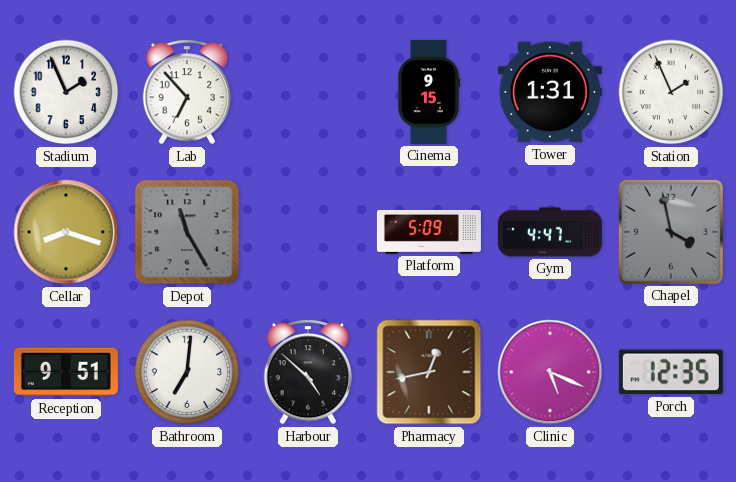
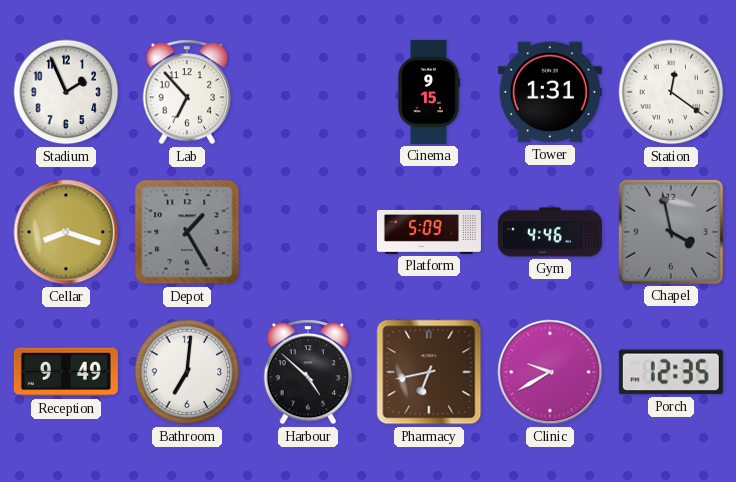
Station: 1:56 -> 12:21 (671, 92)
Depot: 11:25 -> 1:25 (187, 232)
Gym: 4:47 -> 4:46 (550, 232)
Reception: 9:51 -> 9:49 (66, 372)
Pharmacy: 12:43 -> 6:43 (429, 372)
Clinic: 5:19 -> 9:40 (550, 372)
